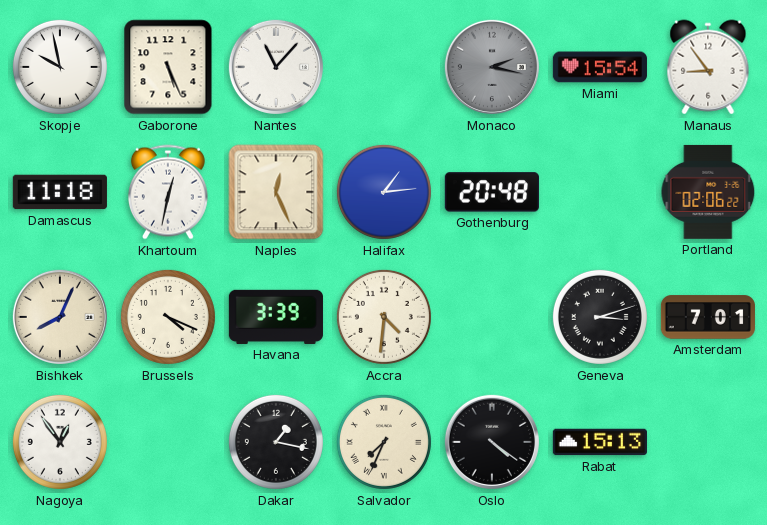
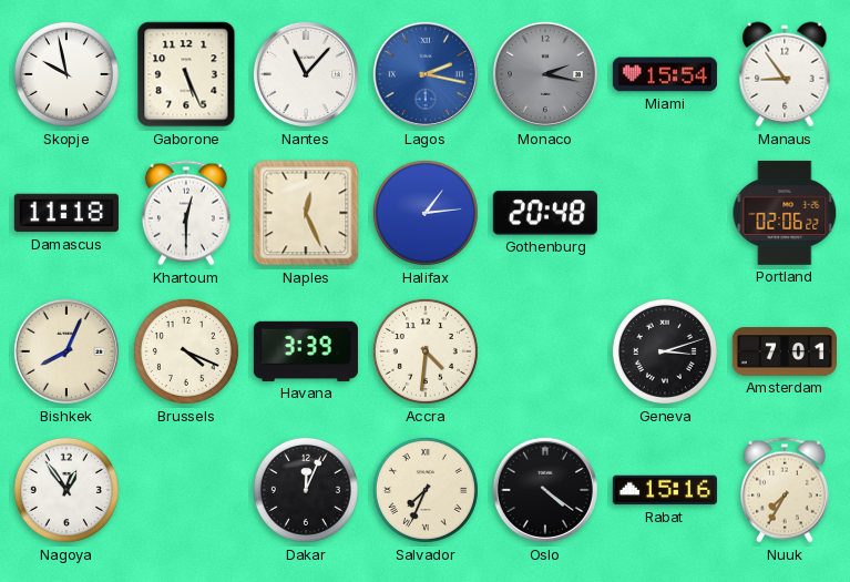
Lagos: none -> 2:17 (426, 74)
Khartoum: 12:32 -> 12:30 (186, 213)
Dakar: 1:17 -> 12:04 (306, 490)
Rabat: 15:13 -> 15:16 (665, 490)
Nuuk: none -> 7:35 (785, 490)
